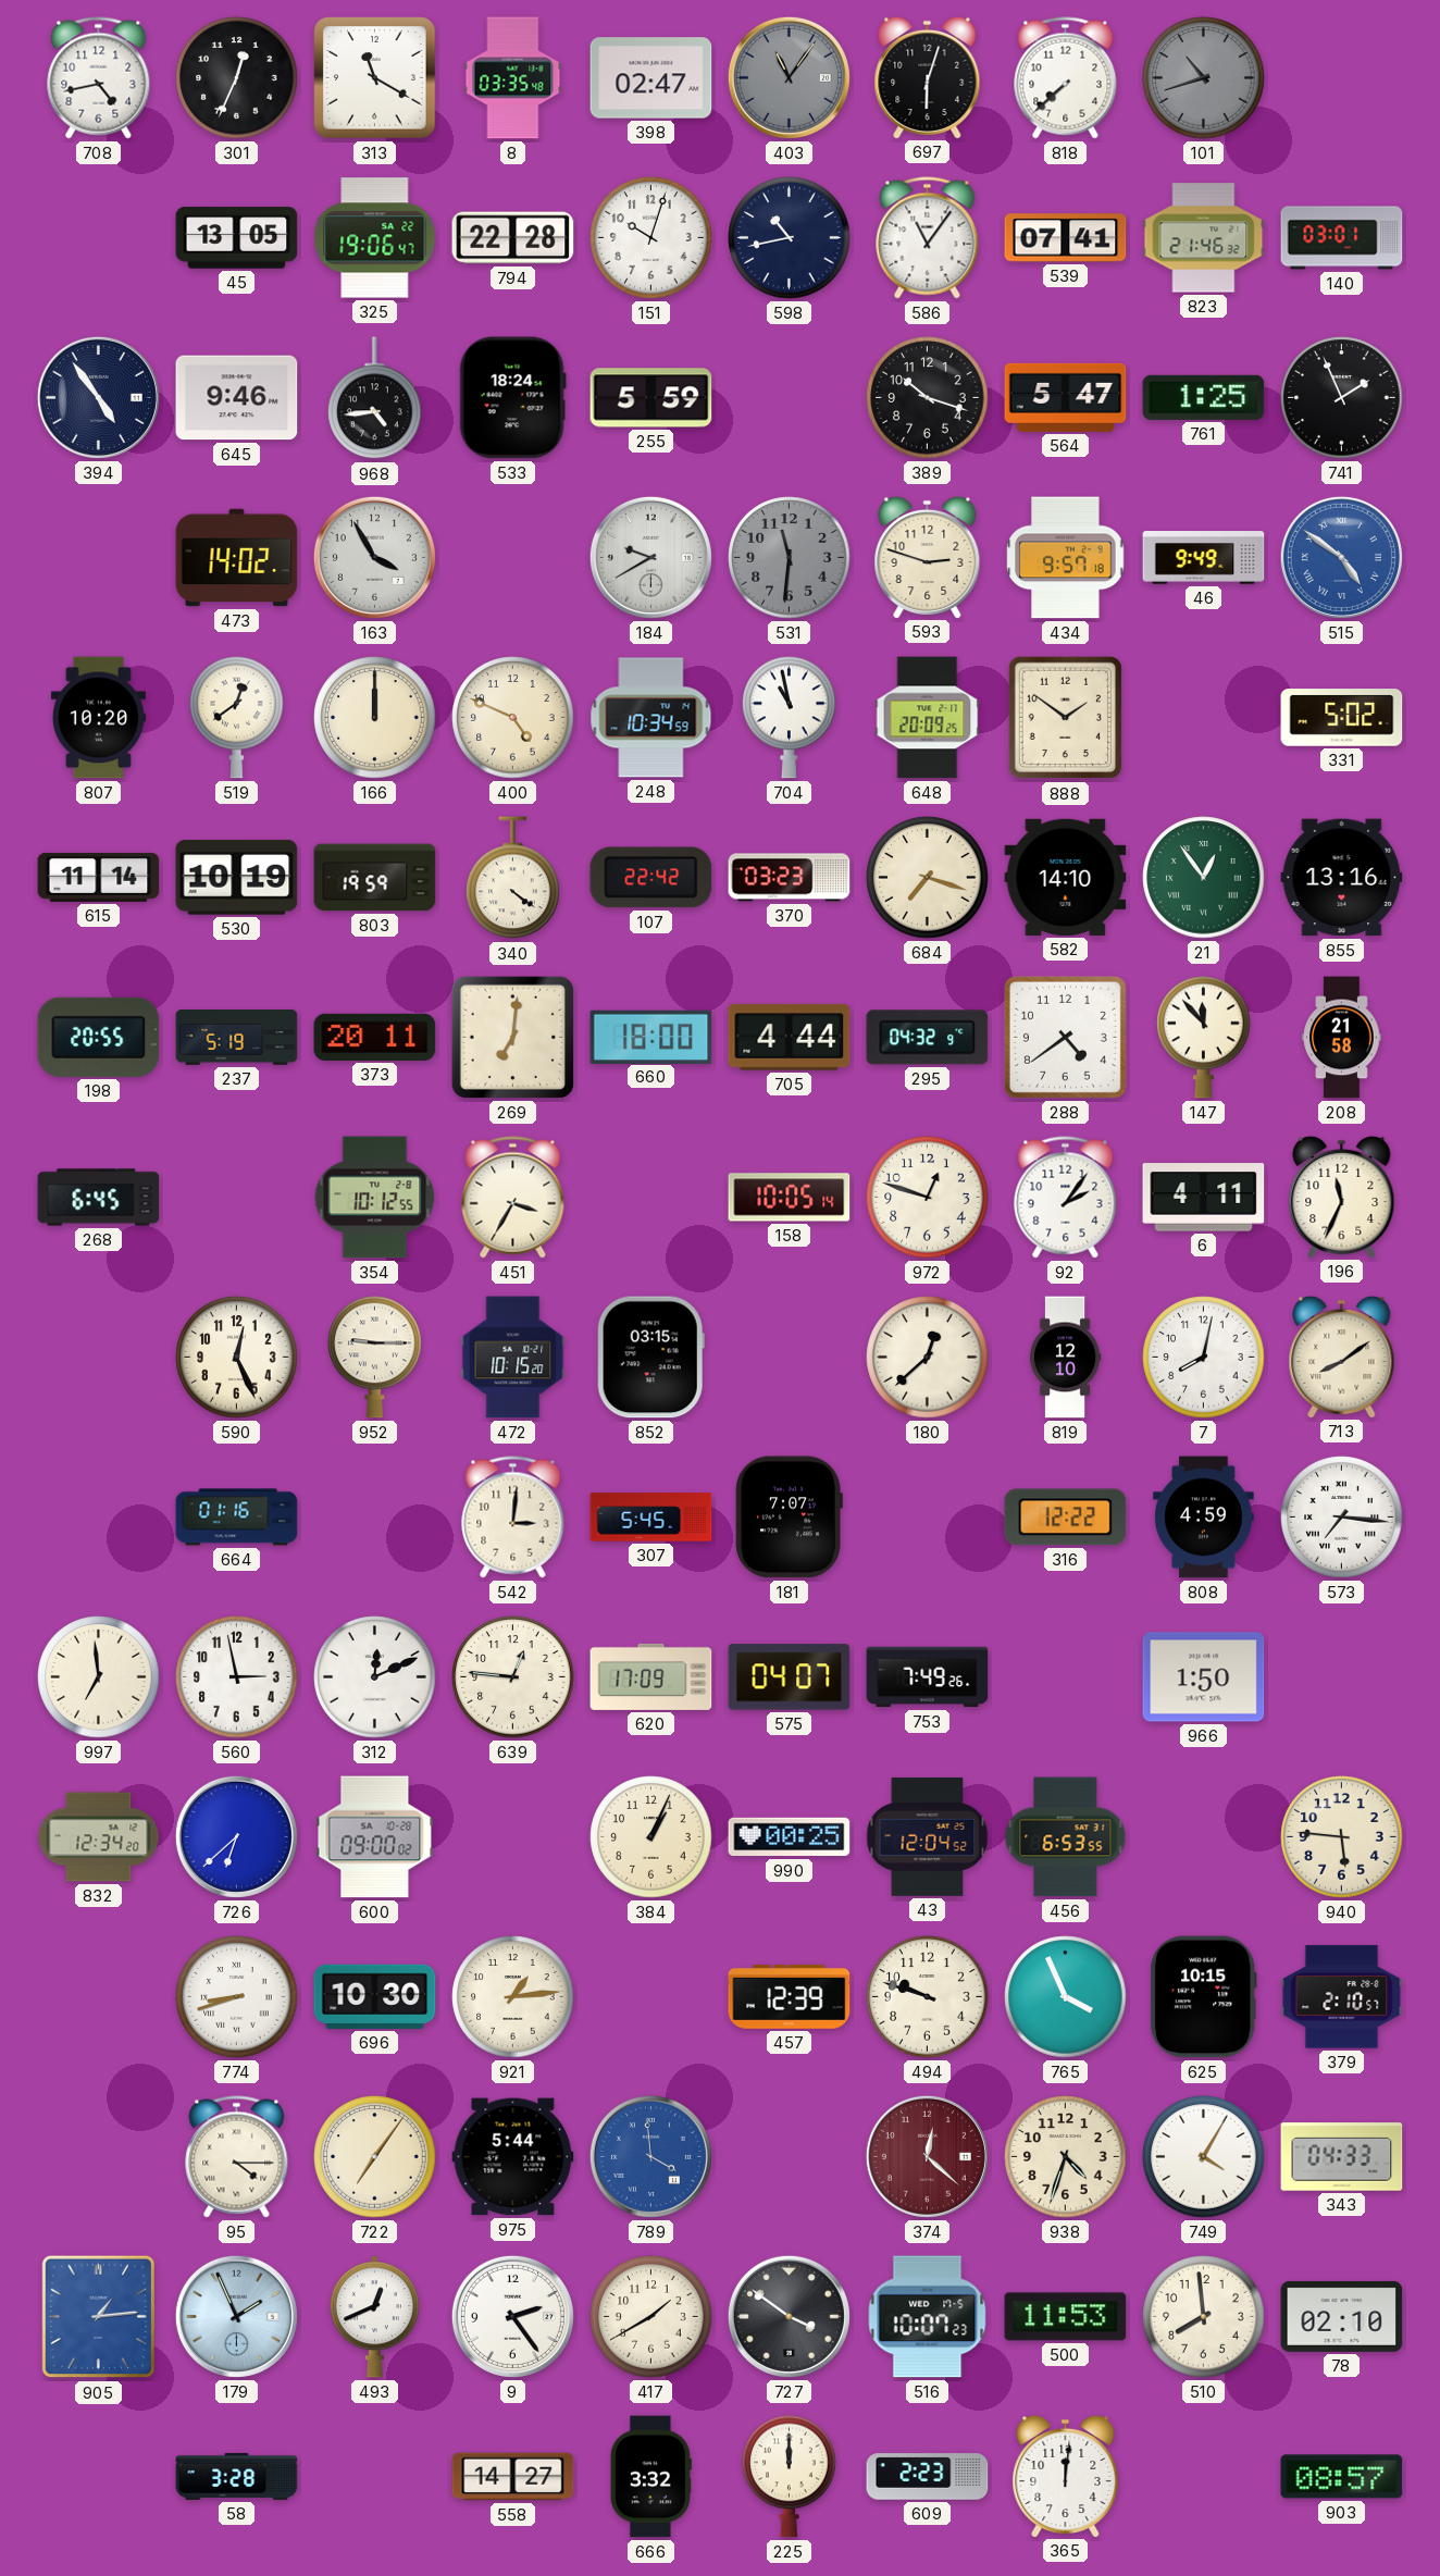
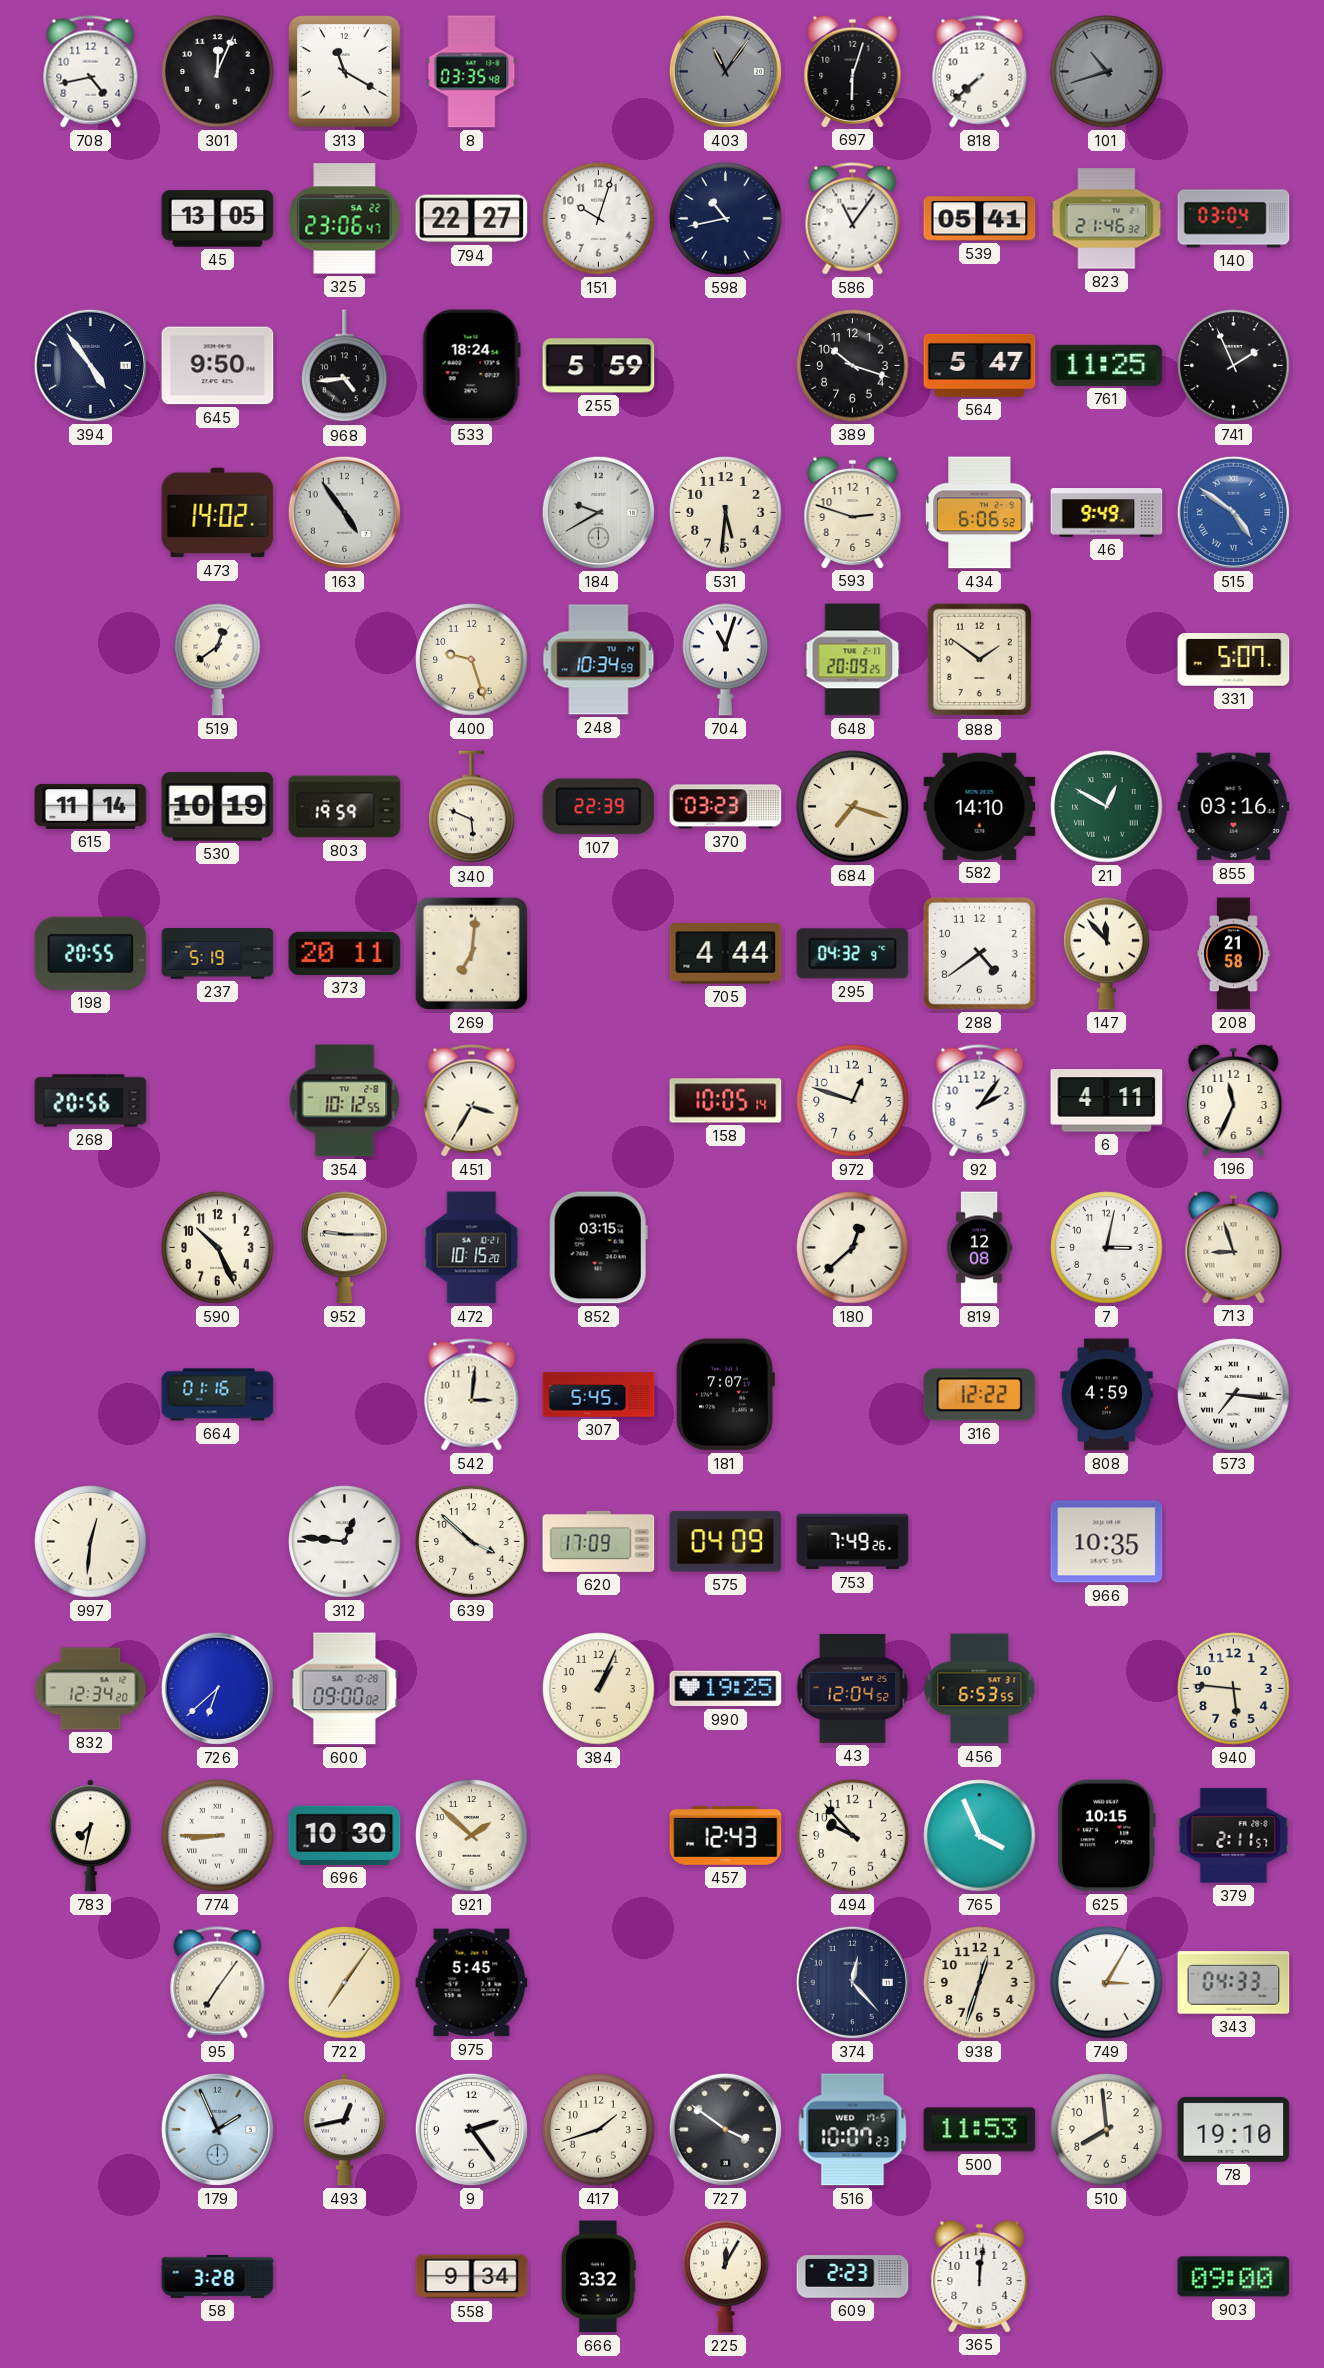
301: 12:34 -> 12:04 (218, 72)
398: 02:47 -> none (651, 78)
325: 19:06 -> 23:06 (345, 219)
794: 22:28 -> 22:27 (472, 219)
539: 07:41 -> 05:41 (980, 219)
140: 03:01 -> 03:04 (1234, 219)
645: 9:46 -> 9:50 (218, 366)
761: 1:25 -> 11:25 (1107, 365)
163: 3:55 -> 4:54 (344, 512)
531: 11:31 -> 5:31 (726, 513)
531 dial: grey -> cream (726, 513)
434: 9:57 -> 6:06 (980, 513)
807: 10:20 -> none (98, 718)
166: 12:00 -> none (375, 718)
400: 4:49 -> 9:27 (472, 660)
704: 10:58 -> 11:03 (726, 659)
331: 5:02 -> 5:07 (1234, 660)
340: 4:21 -> 5:49 (472, 807)
107: 22:42 -> 22:39 (599, 807)
21: 12:54 -> 12:50 (1107, 807)
855: 13:16 -> 03:16 (1234, 807)
660: 18:00 -> none (651, 1037)
268: 6:45 -> 20:56 (91, 1101)
590: 12:26 -> 10:26 (218, 1248)
819: 12:10 -> 12:08 (979, 1248)
7: 8:02 -> 3:02 (1107, 1248)
713: 8:09 -> 8:57 (1234, 1247)
997: 6:59 -> 12:31 (91, 1542)
560: 2:58 -> none (237, 1677)
312: 12:11 -> 12:46 (345, 1542)
639: 12:46 -> 3:52 (472, 1542)
575: 04:07 -> 04:09 (726, 1542)
966: 1:50 -> 10:35 (1107, 1542)
990: 00:25 -> 19:25 (726, 1689)
783: none -> 7:32 (90, 1836)
774: 8:42 -> 8:45 (218, 1836)
921: 1:14 -> 1:52 (472, 1836)
457: 12:39 -> 12:43 (726, 1835)
494: 9:48 -> 9:53 (853, 1836)
379: 2:10 -> 2:11 (1234, 1836)
95: 4:15 -> 7:06 (218, 1983)
975: 5:44 -> 5:45 (472, 1983)
789: 3:59 -> none (650, 2156)
374: 12:22 -> 12:23 (852, 1982)
374 dial: burgundy -> navy (852, 1982)
938: 4:33 -> 12:33 (980, 1983)
749: 4:05 -> 3:05 (1107, 1983)
905: 1:14 -> none (99, 2317)
493: 12:41 -> 12:43 (344, 2130)
417: 1:40 -> 1:42 (599, 2130)
78: 02:10 -> 19:10 (1234, 2129)
558: 14:27 -> 9:34 (472, 2277)
225: 12:00 -> 12:05 (726, 2276)
903: 08:57 -> 09:00 (1234, 2277)
